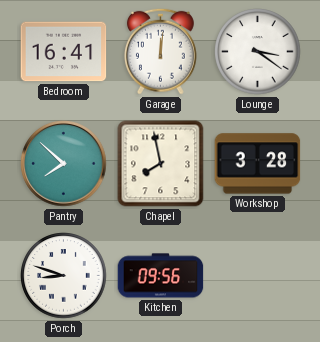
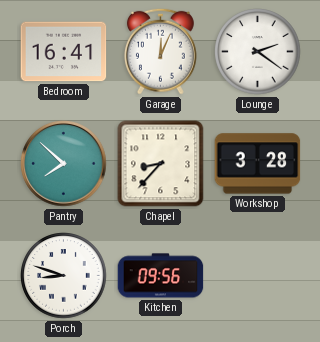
Garage: 12:01 -> 12:04 (160, 51)
Lounge: 3:21 -> 2:21 (258, 52)
Chapel: 7:58 -> 8:37 (161, 164)
